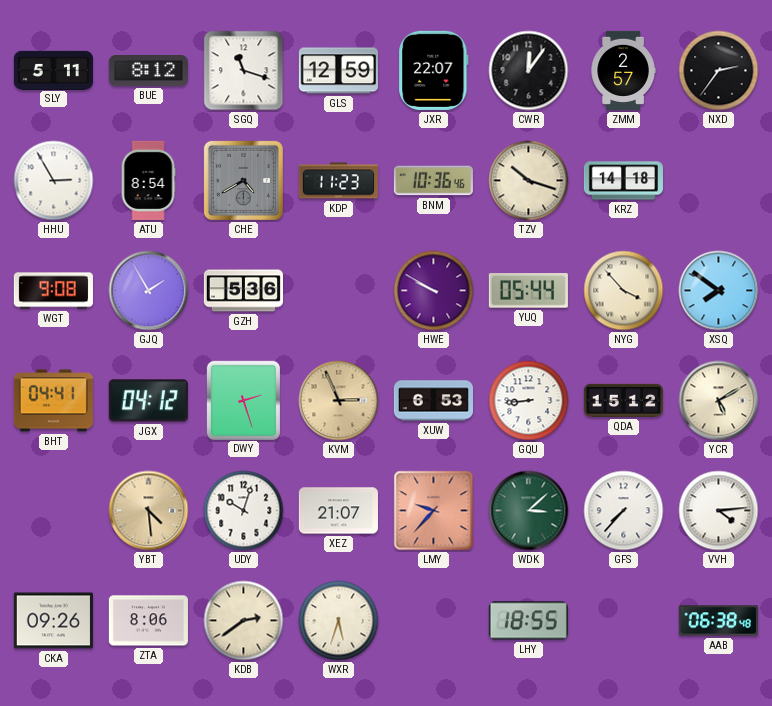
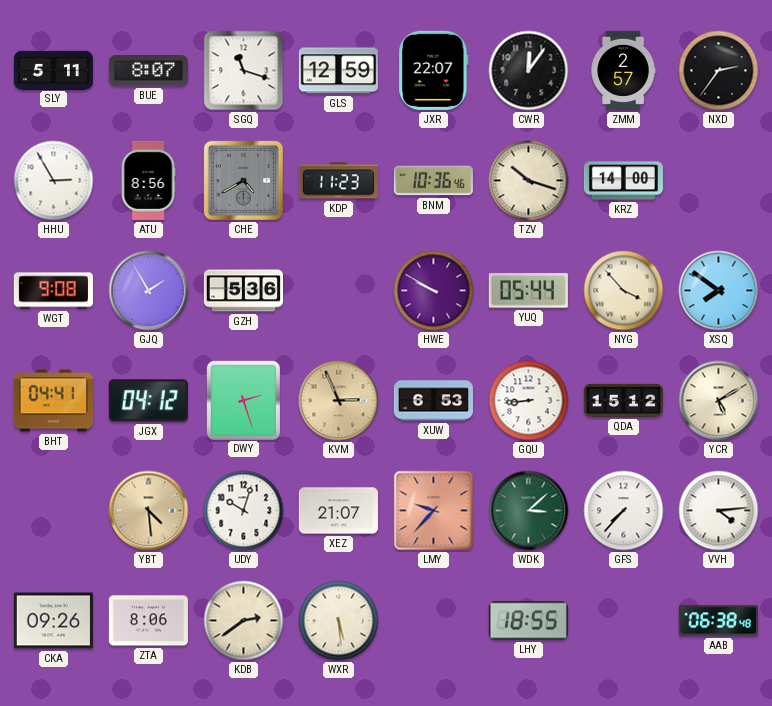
BUE: 8:12 -> 8:07 (148, 71)
ATU: 8:54 -> 8:56 (148, 180)
KRZ: 14:18 -> 14:00 (623, 181)
WXR: 5:33 -> 5:29 (339, 621)
